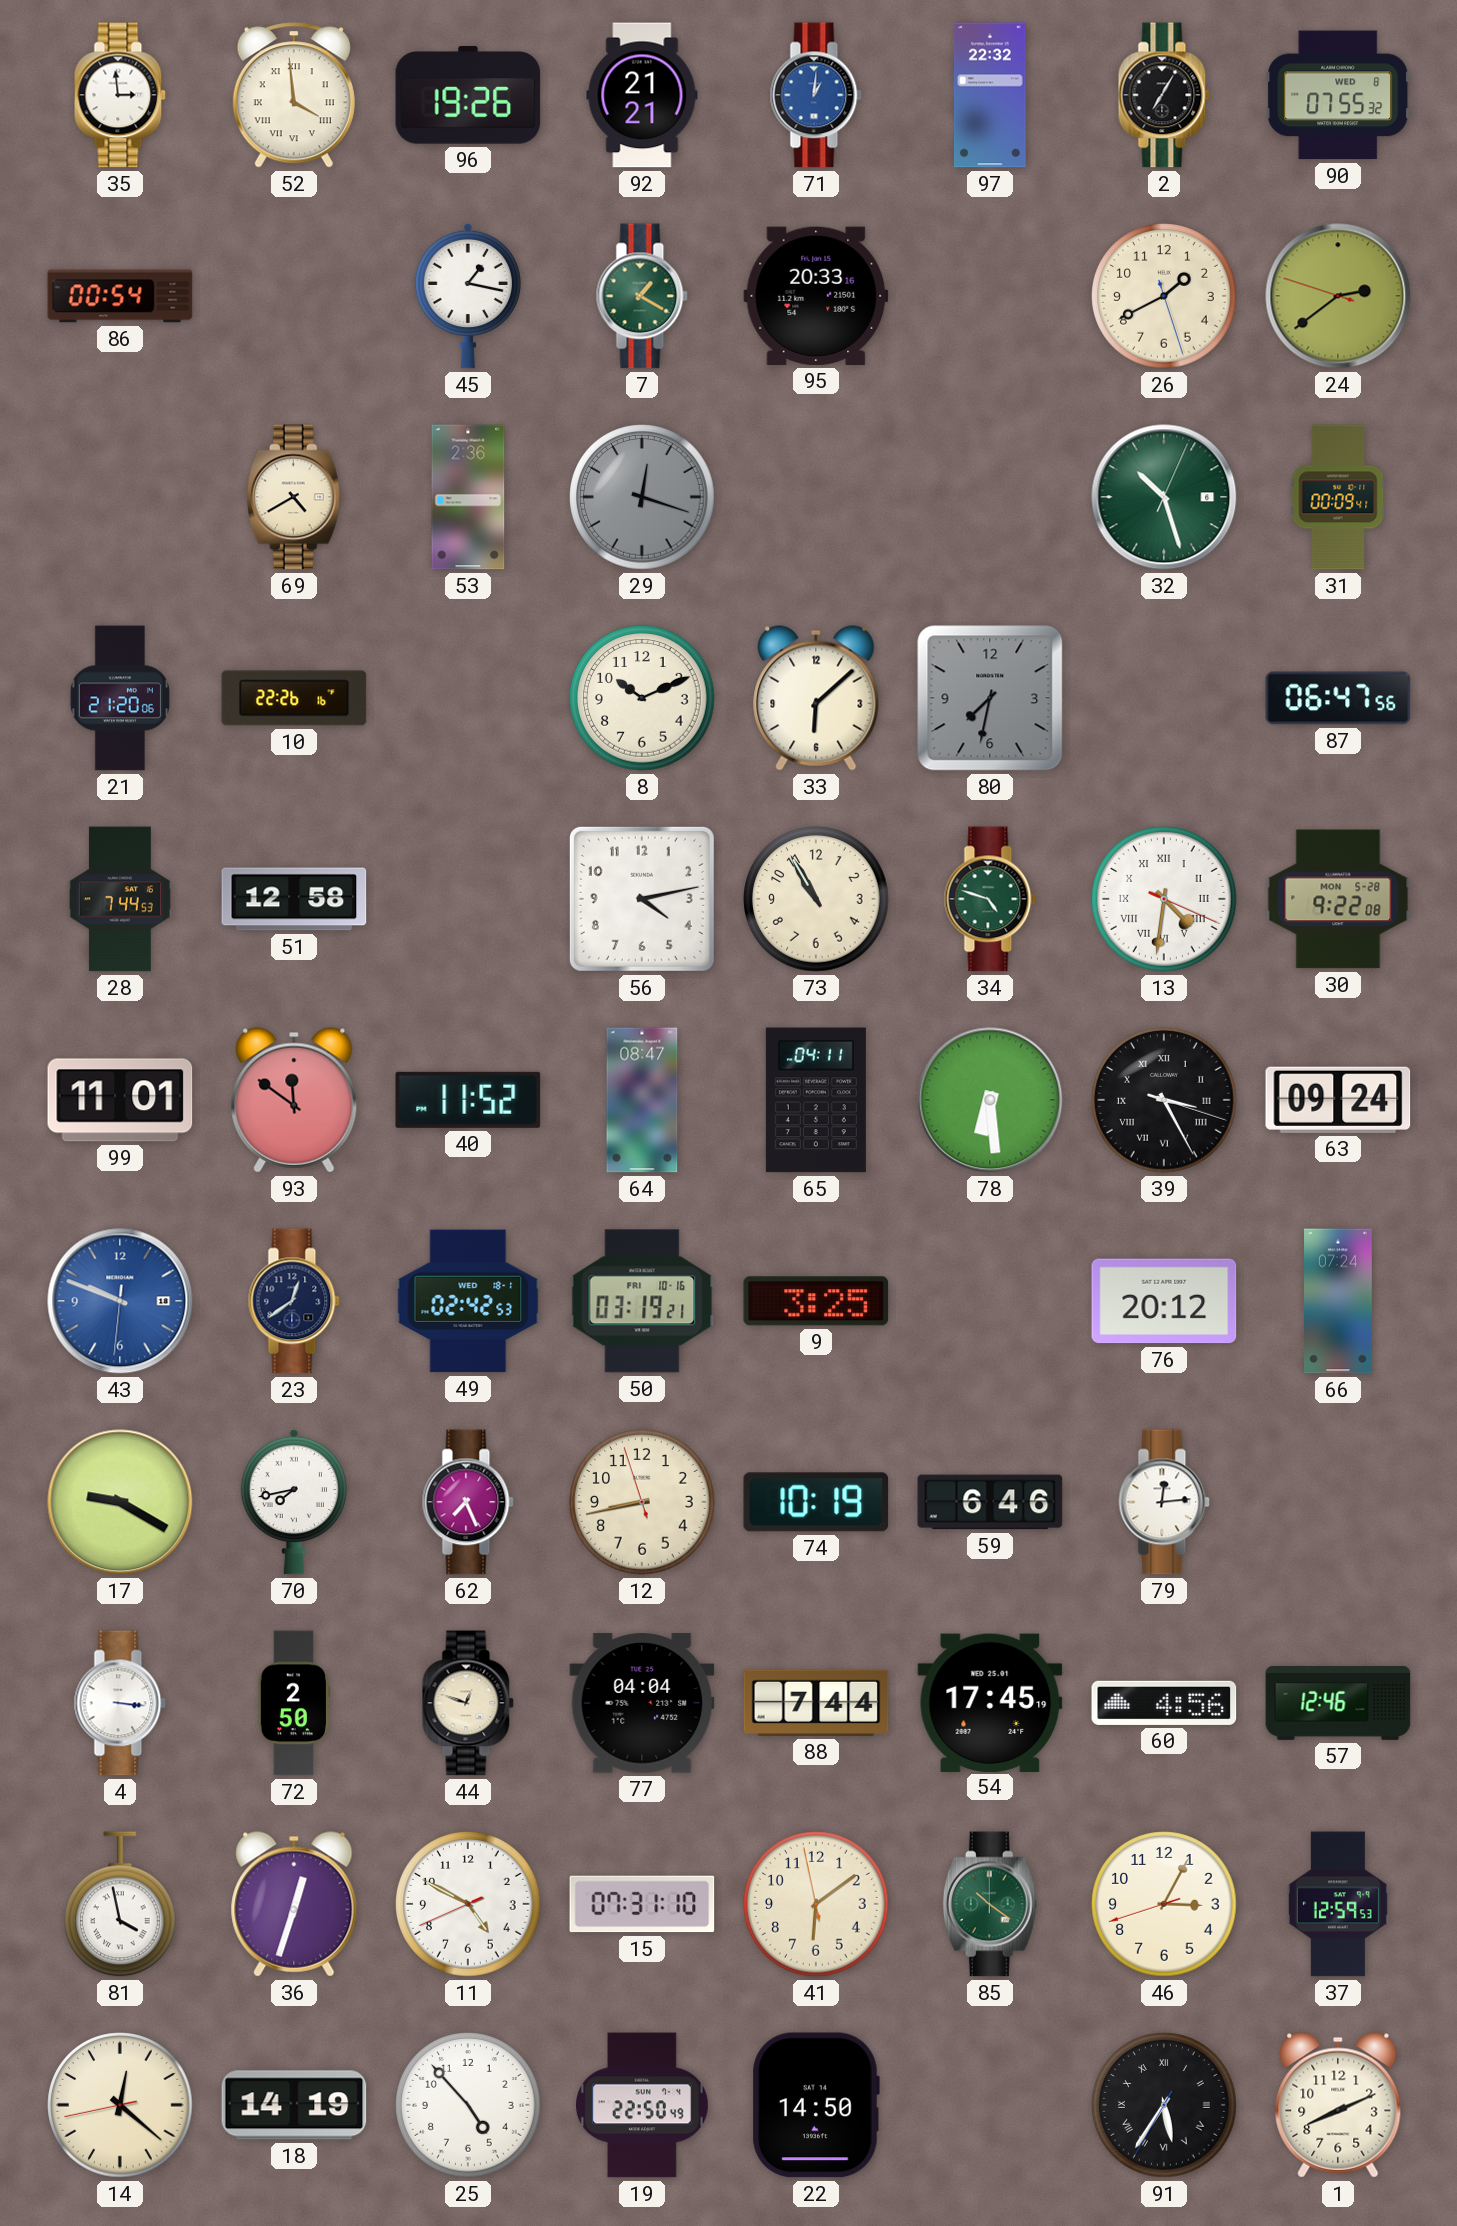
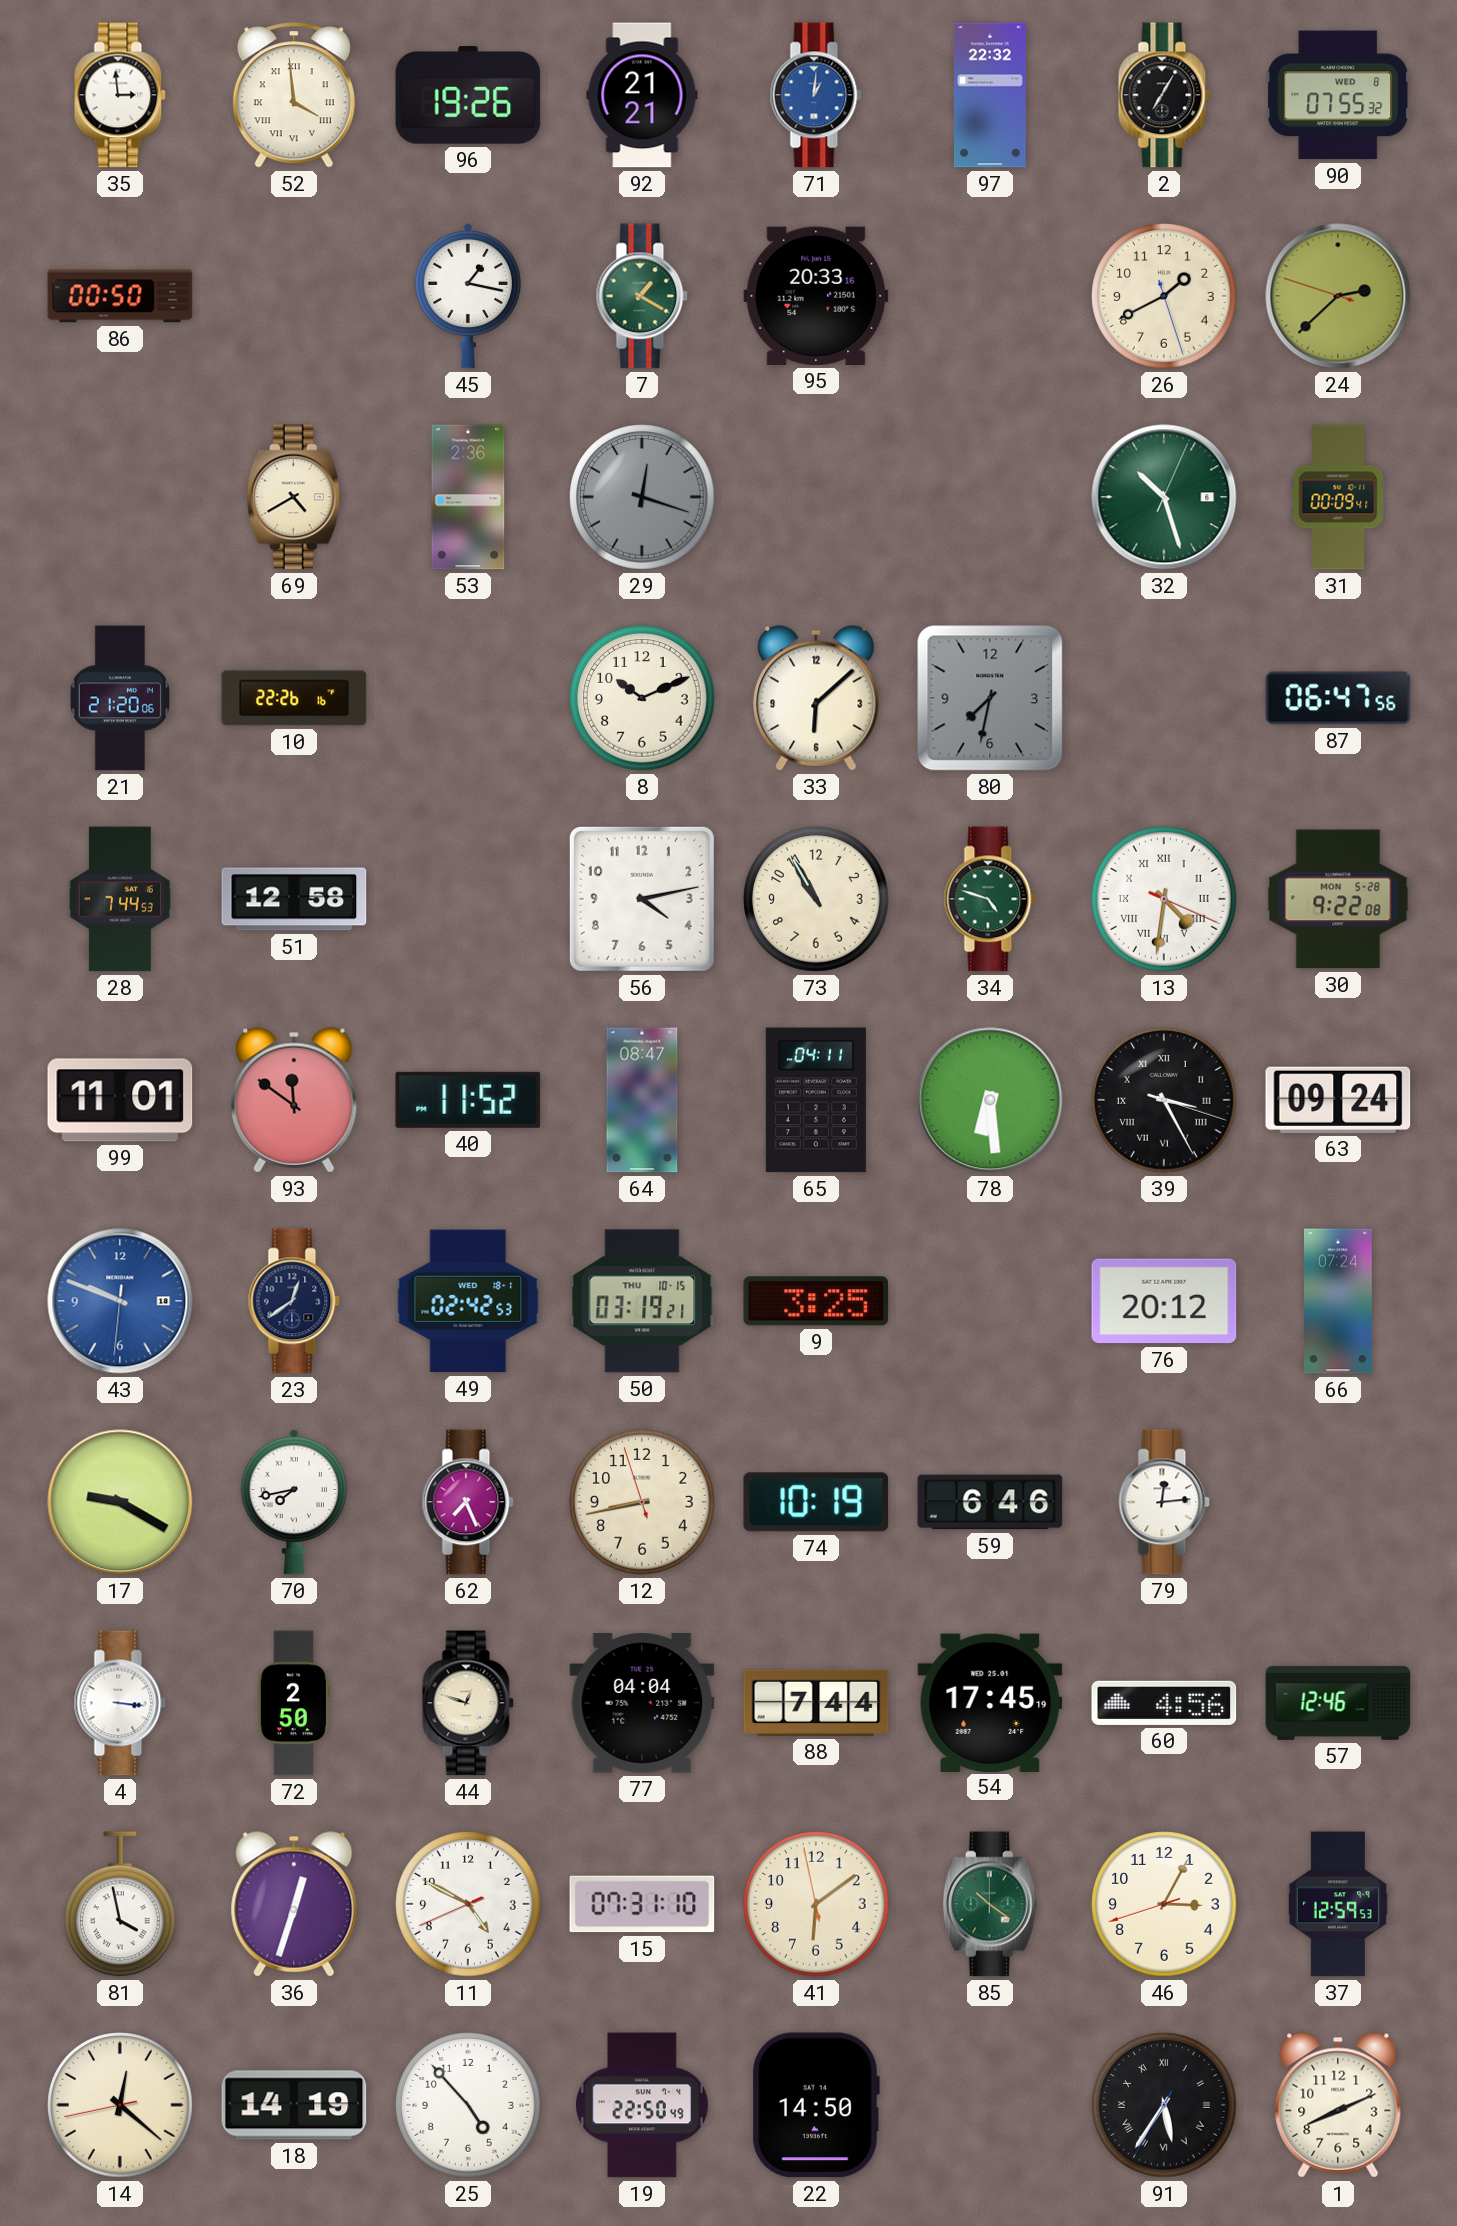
86: 00:54 -> 00:50 (120, 296)
24: 2:38 -> 2:37 (1338, 296)
50 date: FRI 10-16 -> THU 10-15 (642, 1301)
